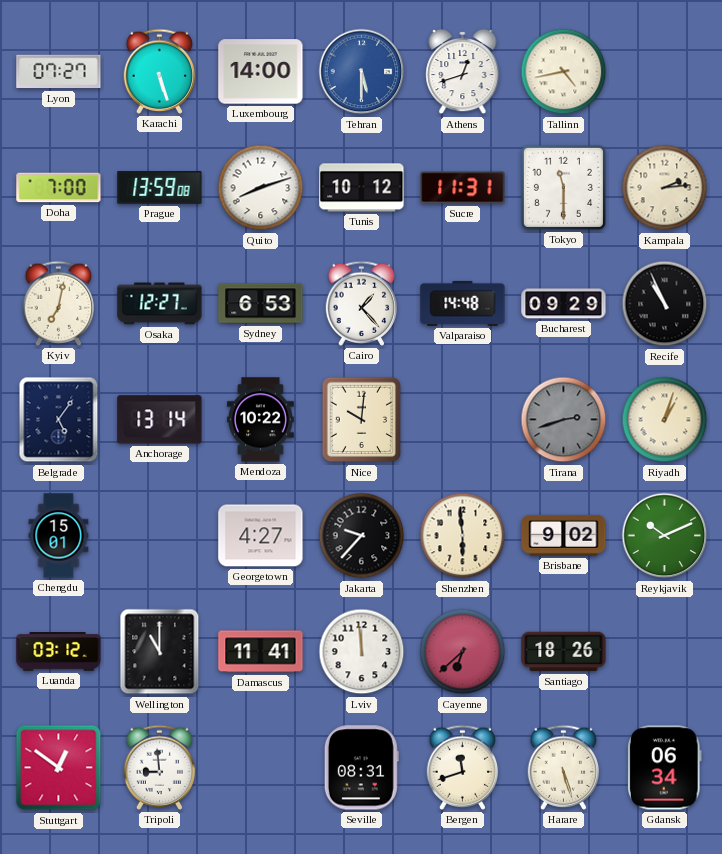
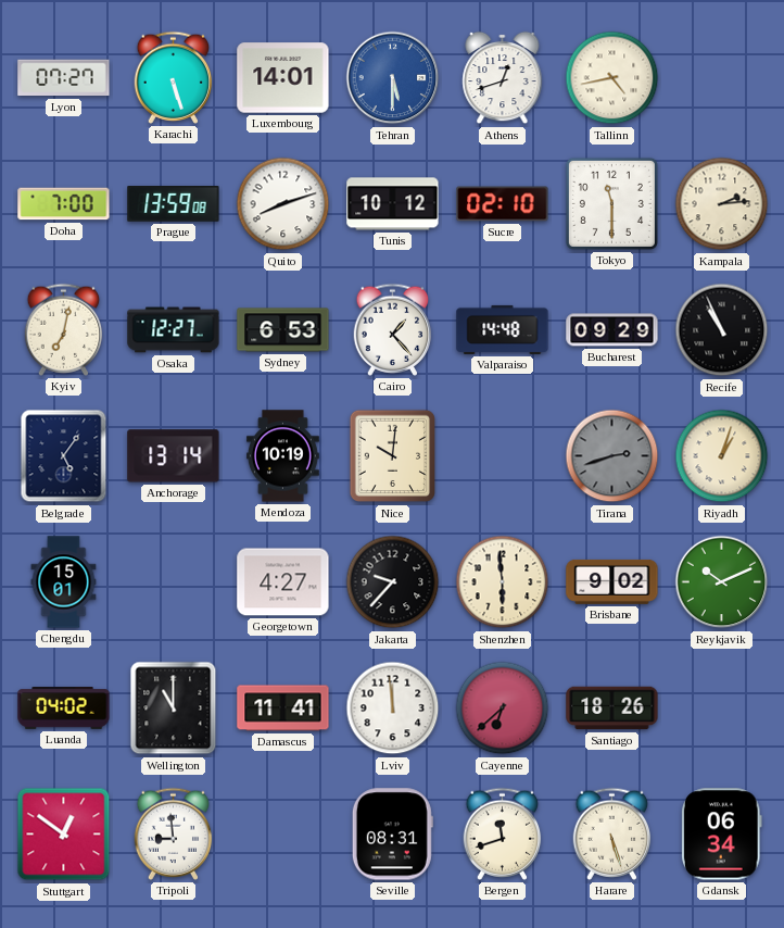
Luxembourg: 14:00 -> 14:01 (283, 78)
Sucre: 11:31 -> 02:10 (503, 204)
Mendoza: 10:22 -> 10:19 (282, 456)
Luanda: 03:12 -> 04:02 (64, 708)
